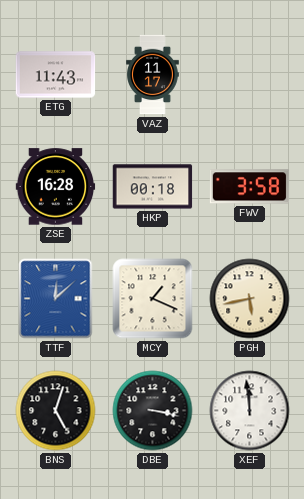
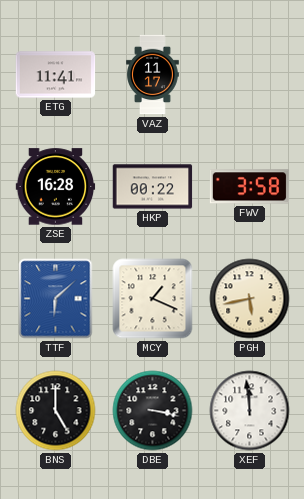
ETG: 11:43 -> 11:41 (56, 75)
HKP: 00:18 -> 00:22 (153, 187)
TTF: 12:08 -> 6:08 (56, 299)
BNS: 5:03 -> 5:00 (56, 411)
